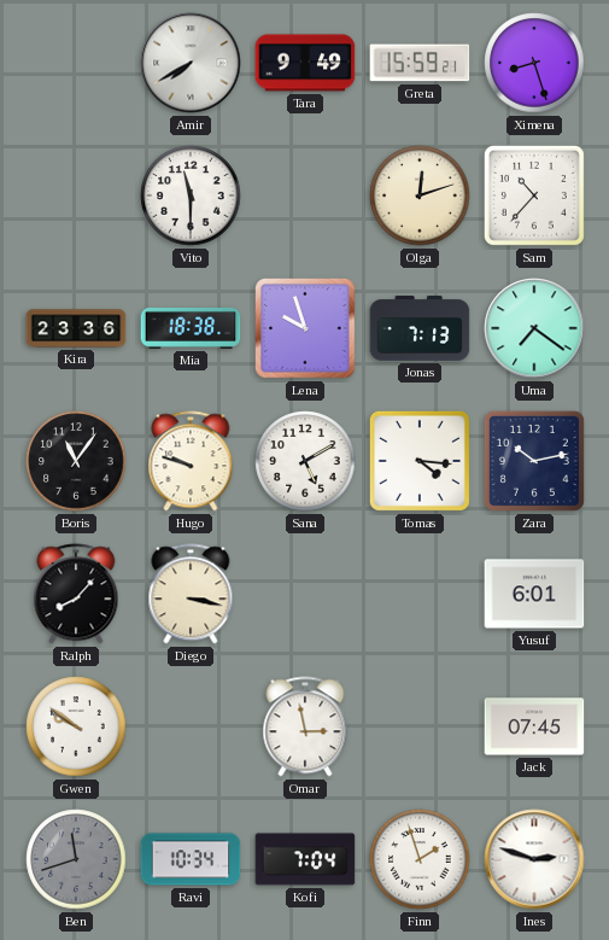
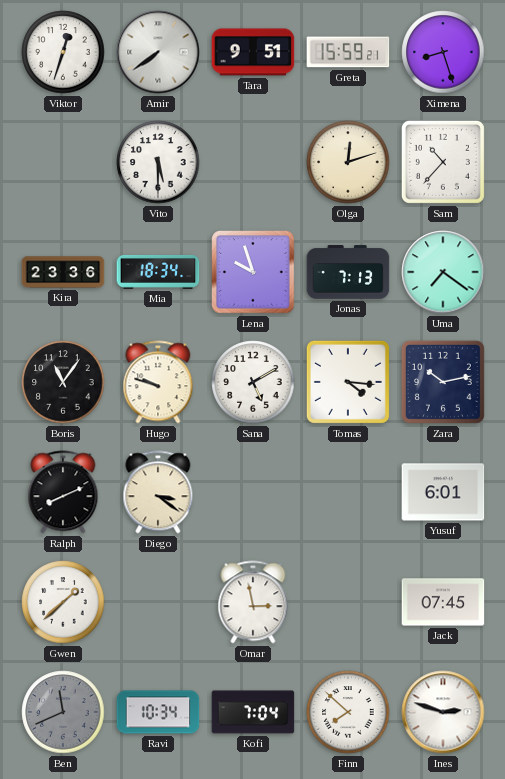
Viktor: none -> 12:33 (63, 52)
Amir: 7:40 -> 7:39 (158, 52)
Tara: 9:49 -> 9:51 (253, 52)
Vito: 11:30 -> 5:30 (158, 162)
Mia: 18:38 -> 18:34 (158, 272)
Ralph: 8:07 -> 8:11 (63, 492)
Diego: 3:17 -> 3:21 (158, 492)
Gwen: 9:51 -> 1:38 (63, 602)
Ben: 11:42 -> 11:41 (63, 712)
Finn: 1:57 -> 7:52 (348, 712)
